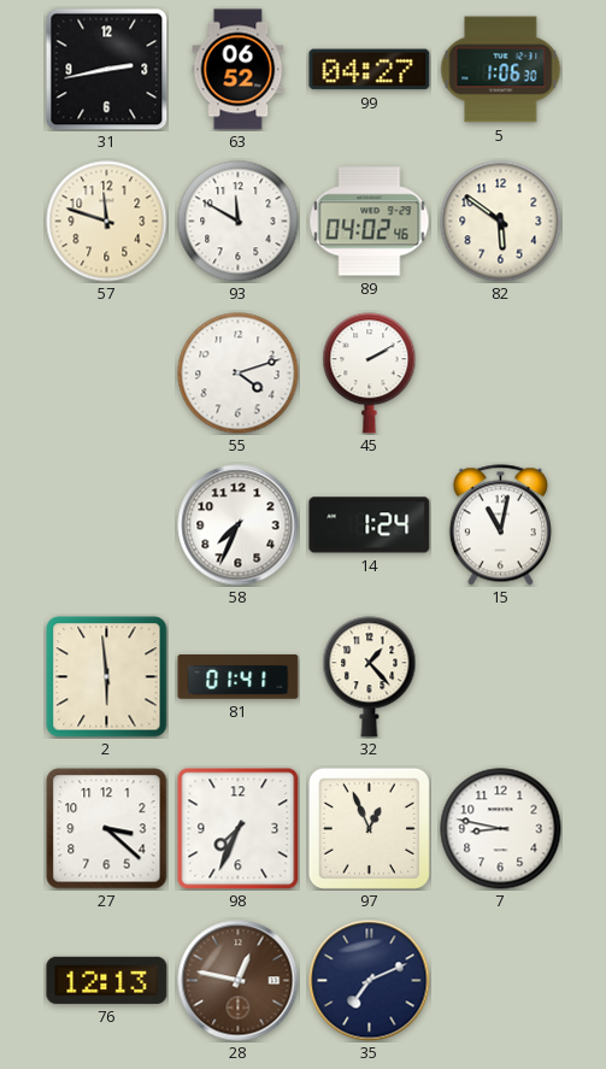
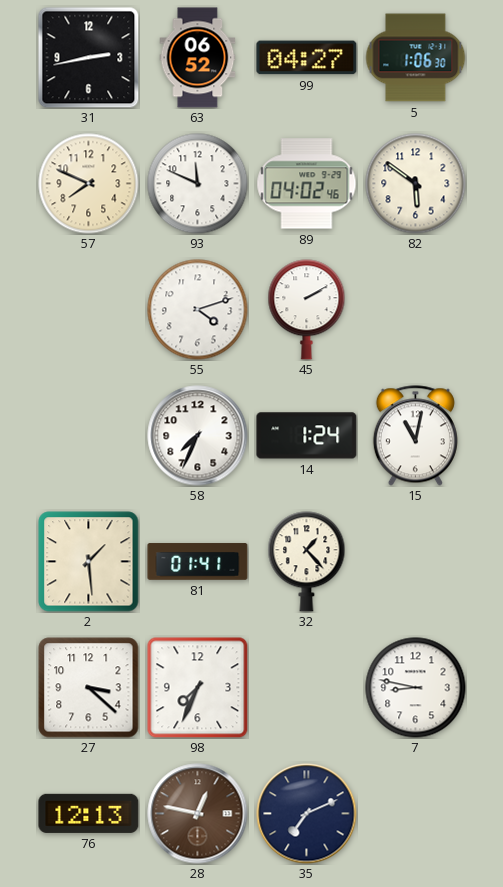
57: 11:48 -> 7:49 (89, 184)
93: 11:50 -> 11:49 (198, 184)
2: 5:59 -> 1:29 (89, 562)
97: 12:56 -> none (369, 828)
